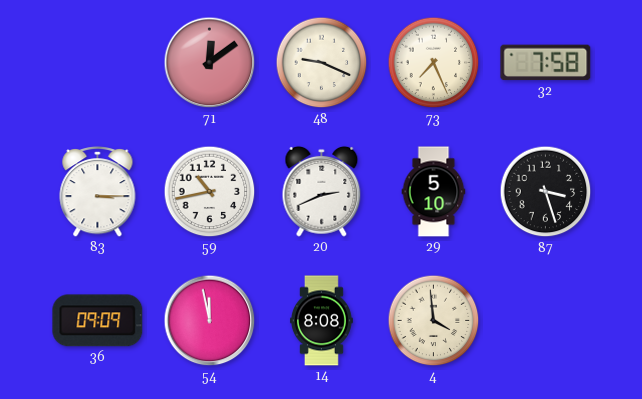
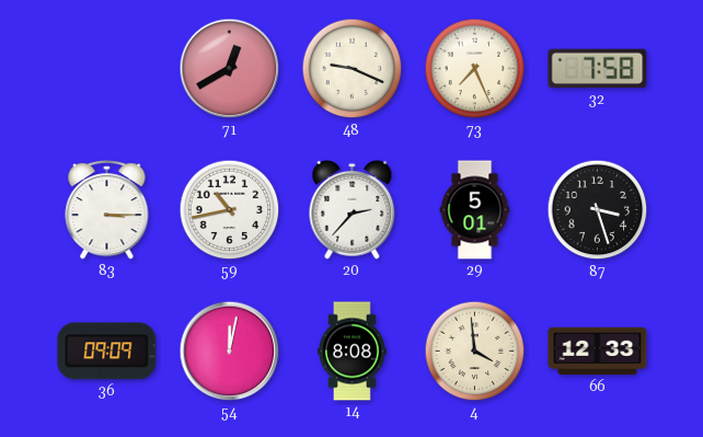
71: 12:09 -> 12:40 (230, 69)
20: 2:41 -> 2:37 (353, 209)
29: 5:10 -> 5:01 (475, 210)
54: 11:58 -> 12:02 (230, 352)
66: none -> 12:33 (598, 352)
